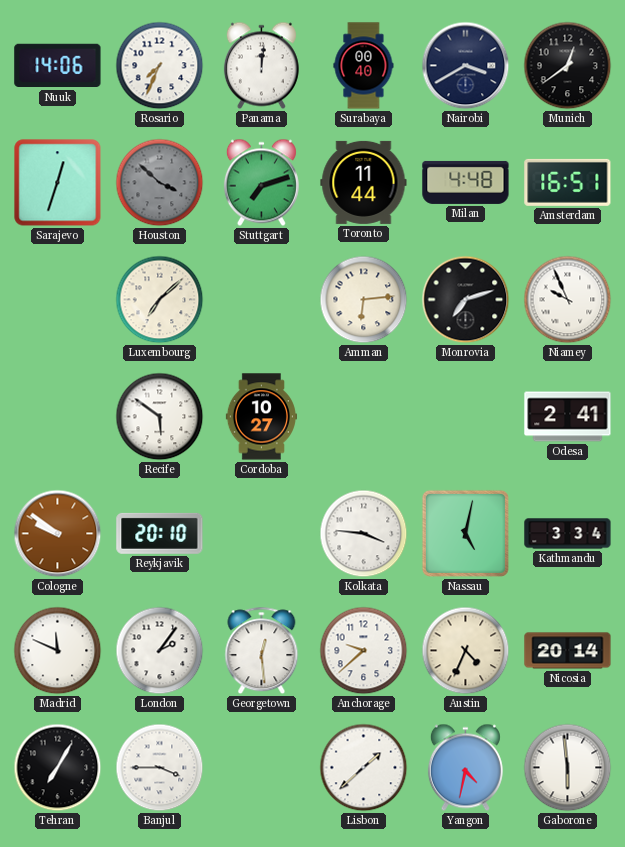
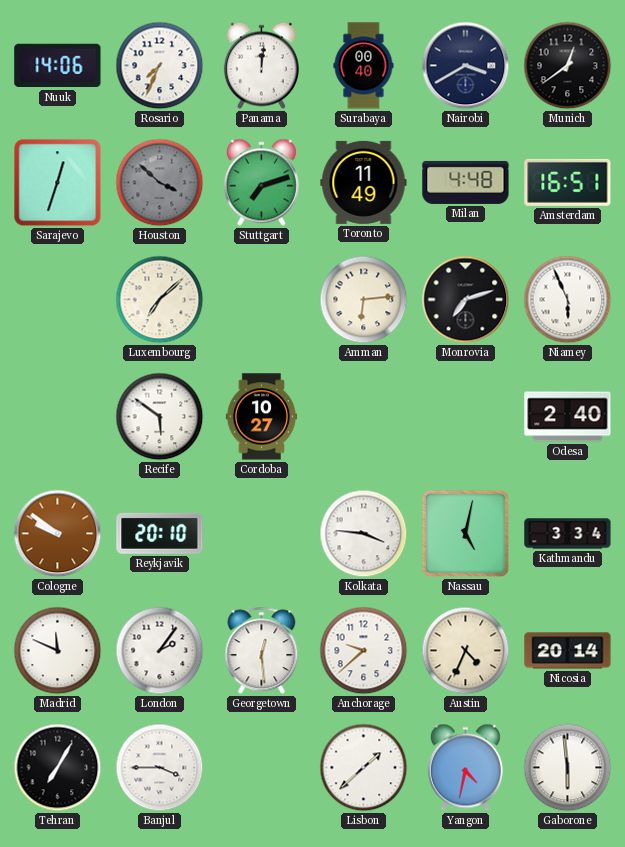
Toronto: 11:44 -> 11:49 (364, 182)
Niamey: 9:56 -> 5:56 (568, 300)
Odesa: 2:41 -> 2:40 (568, 417)
